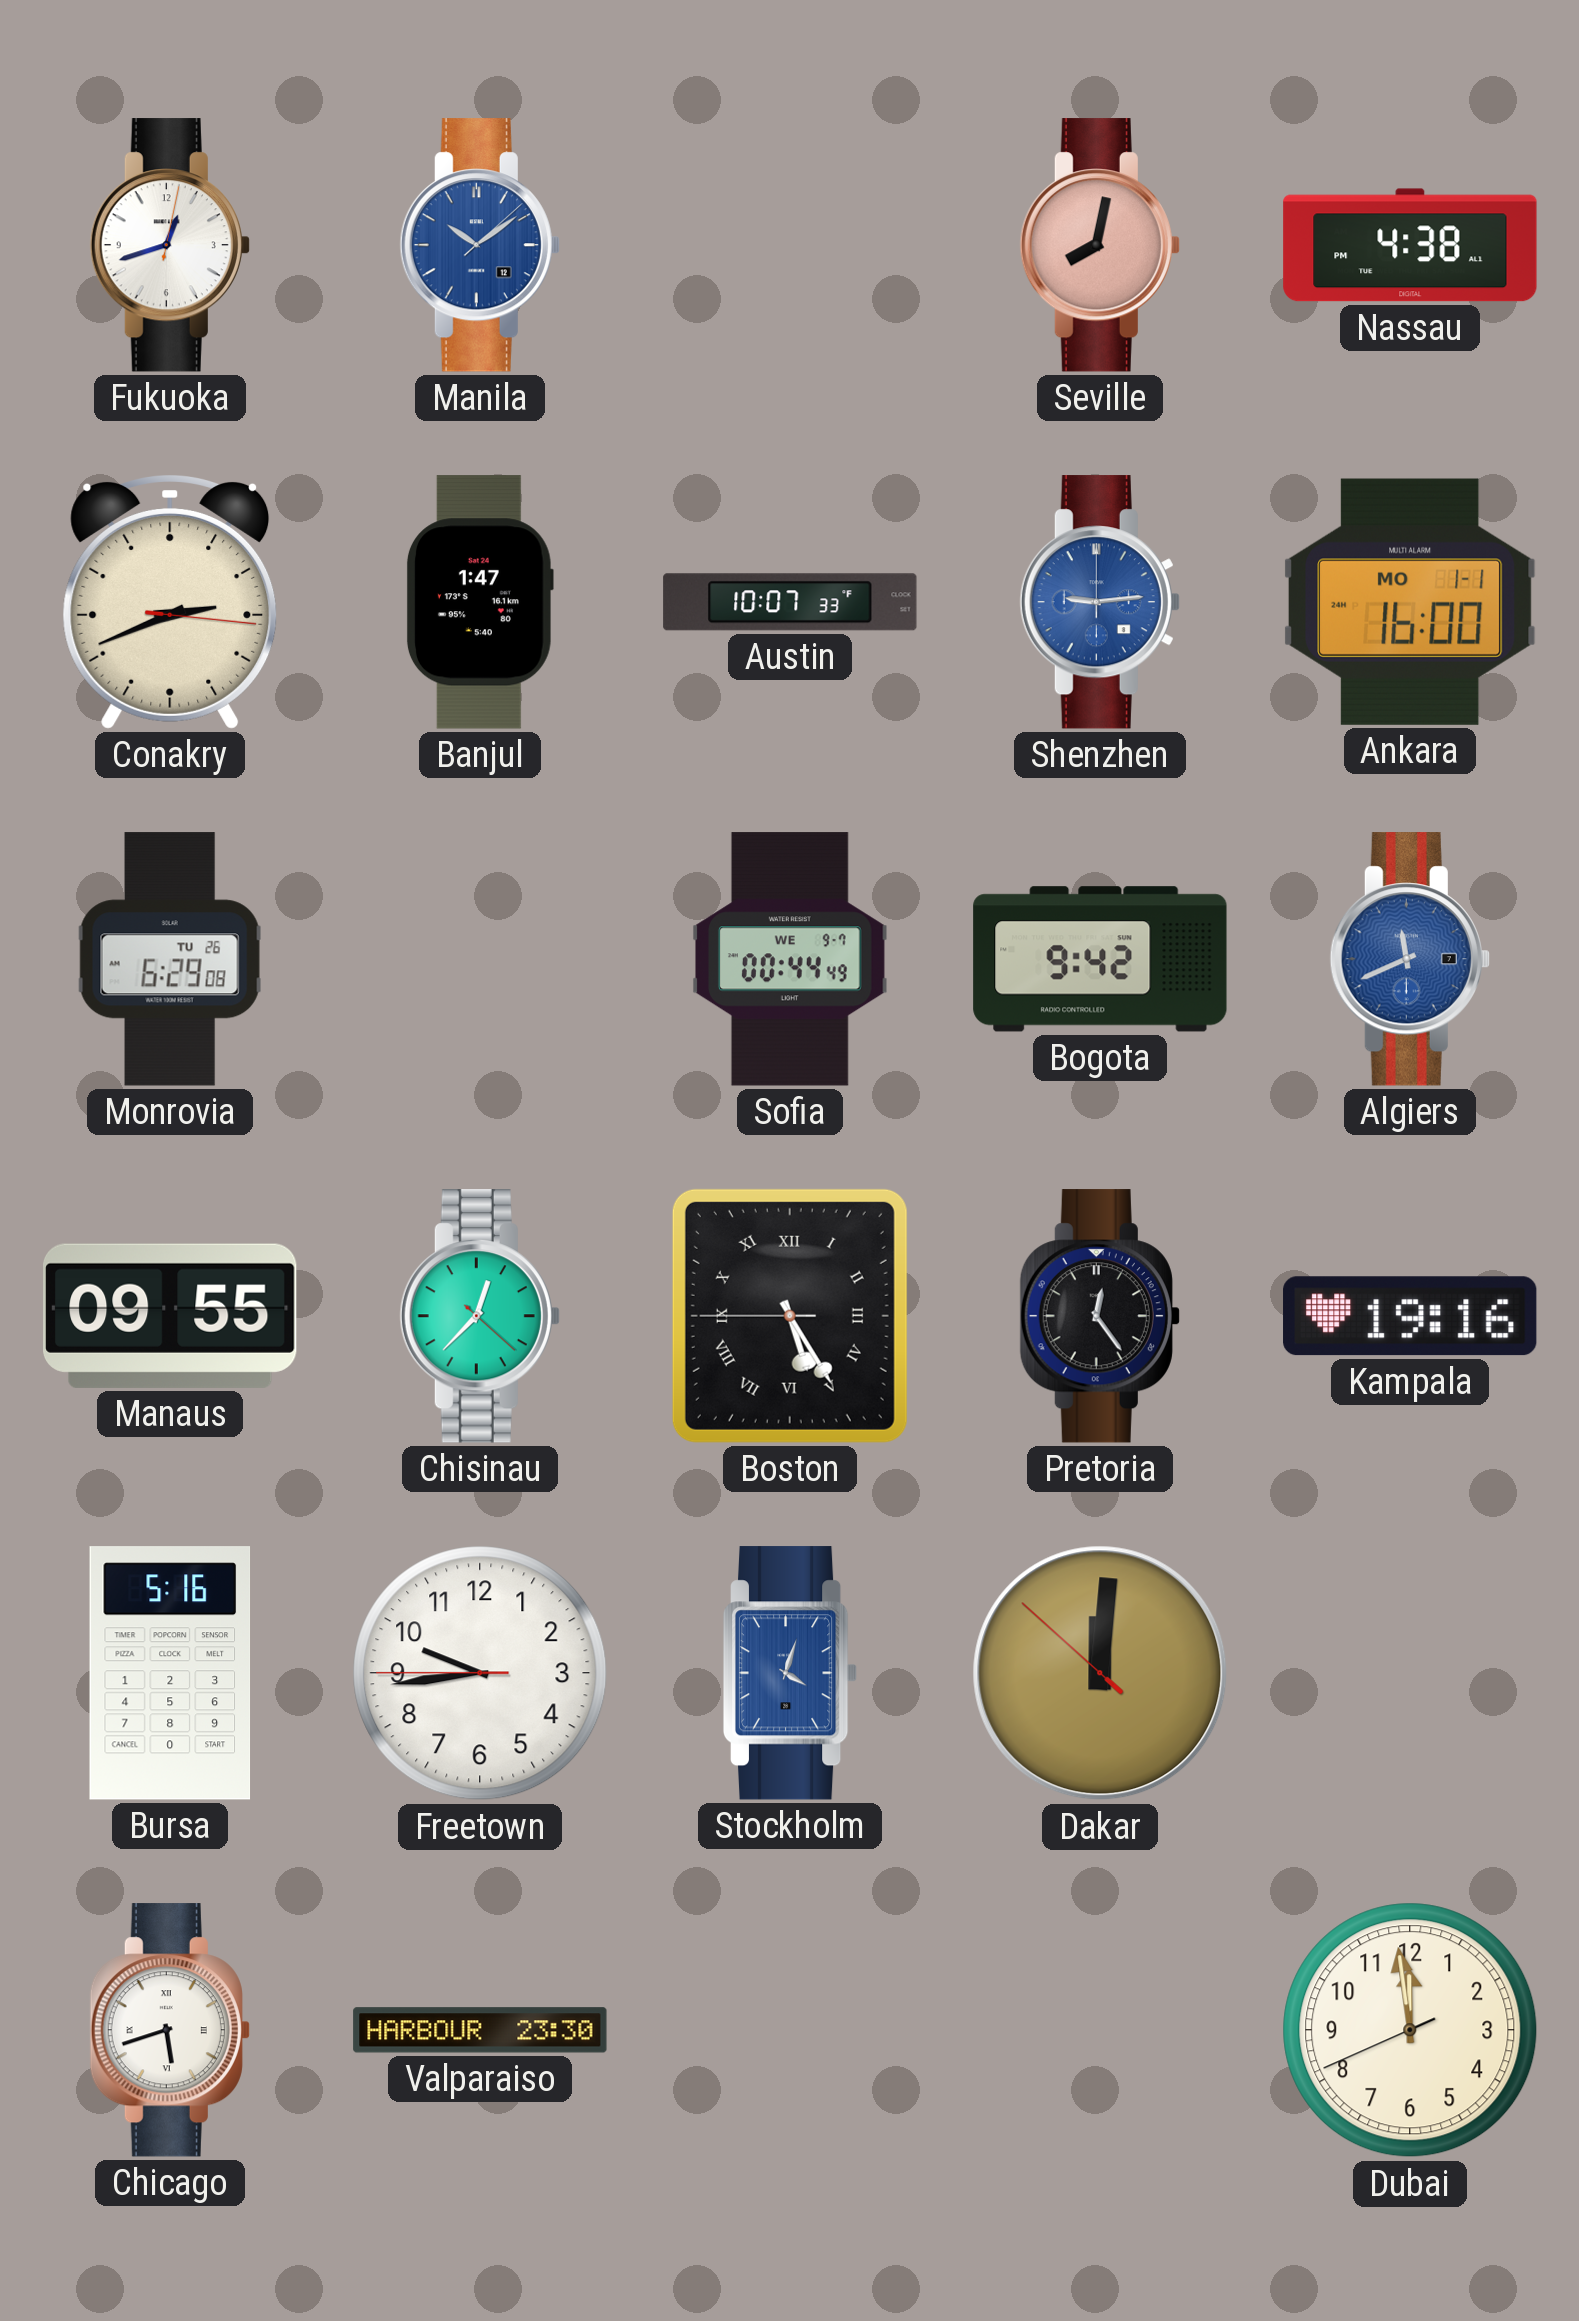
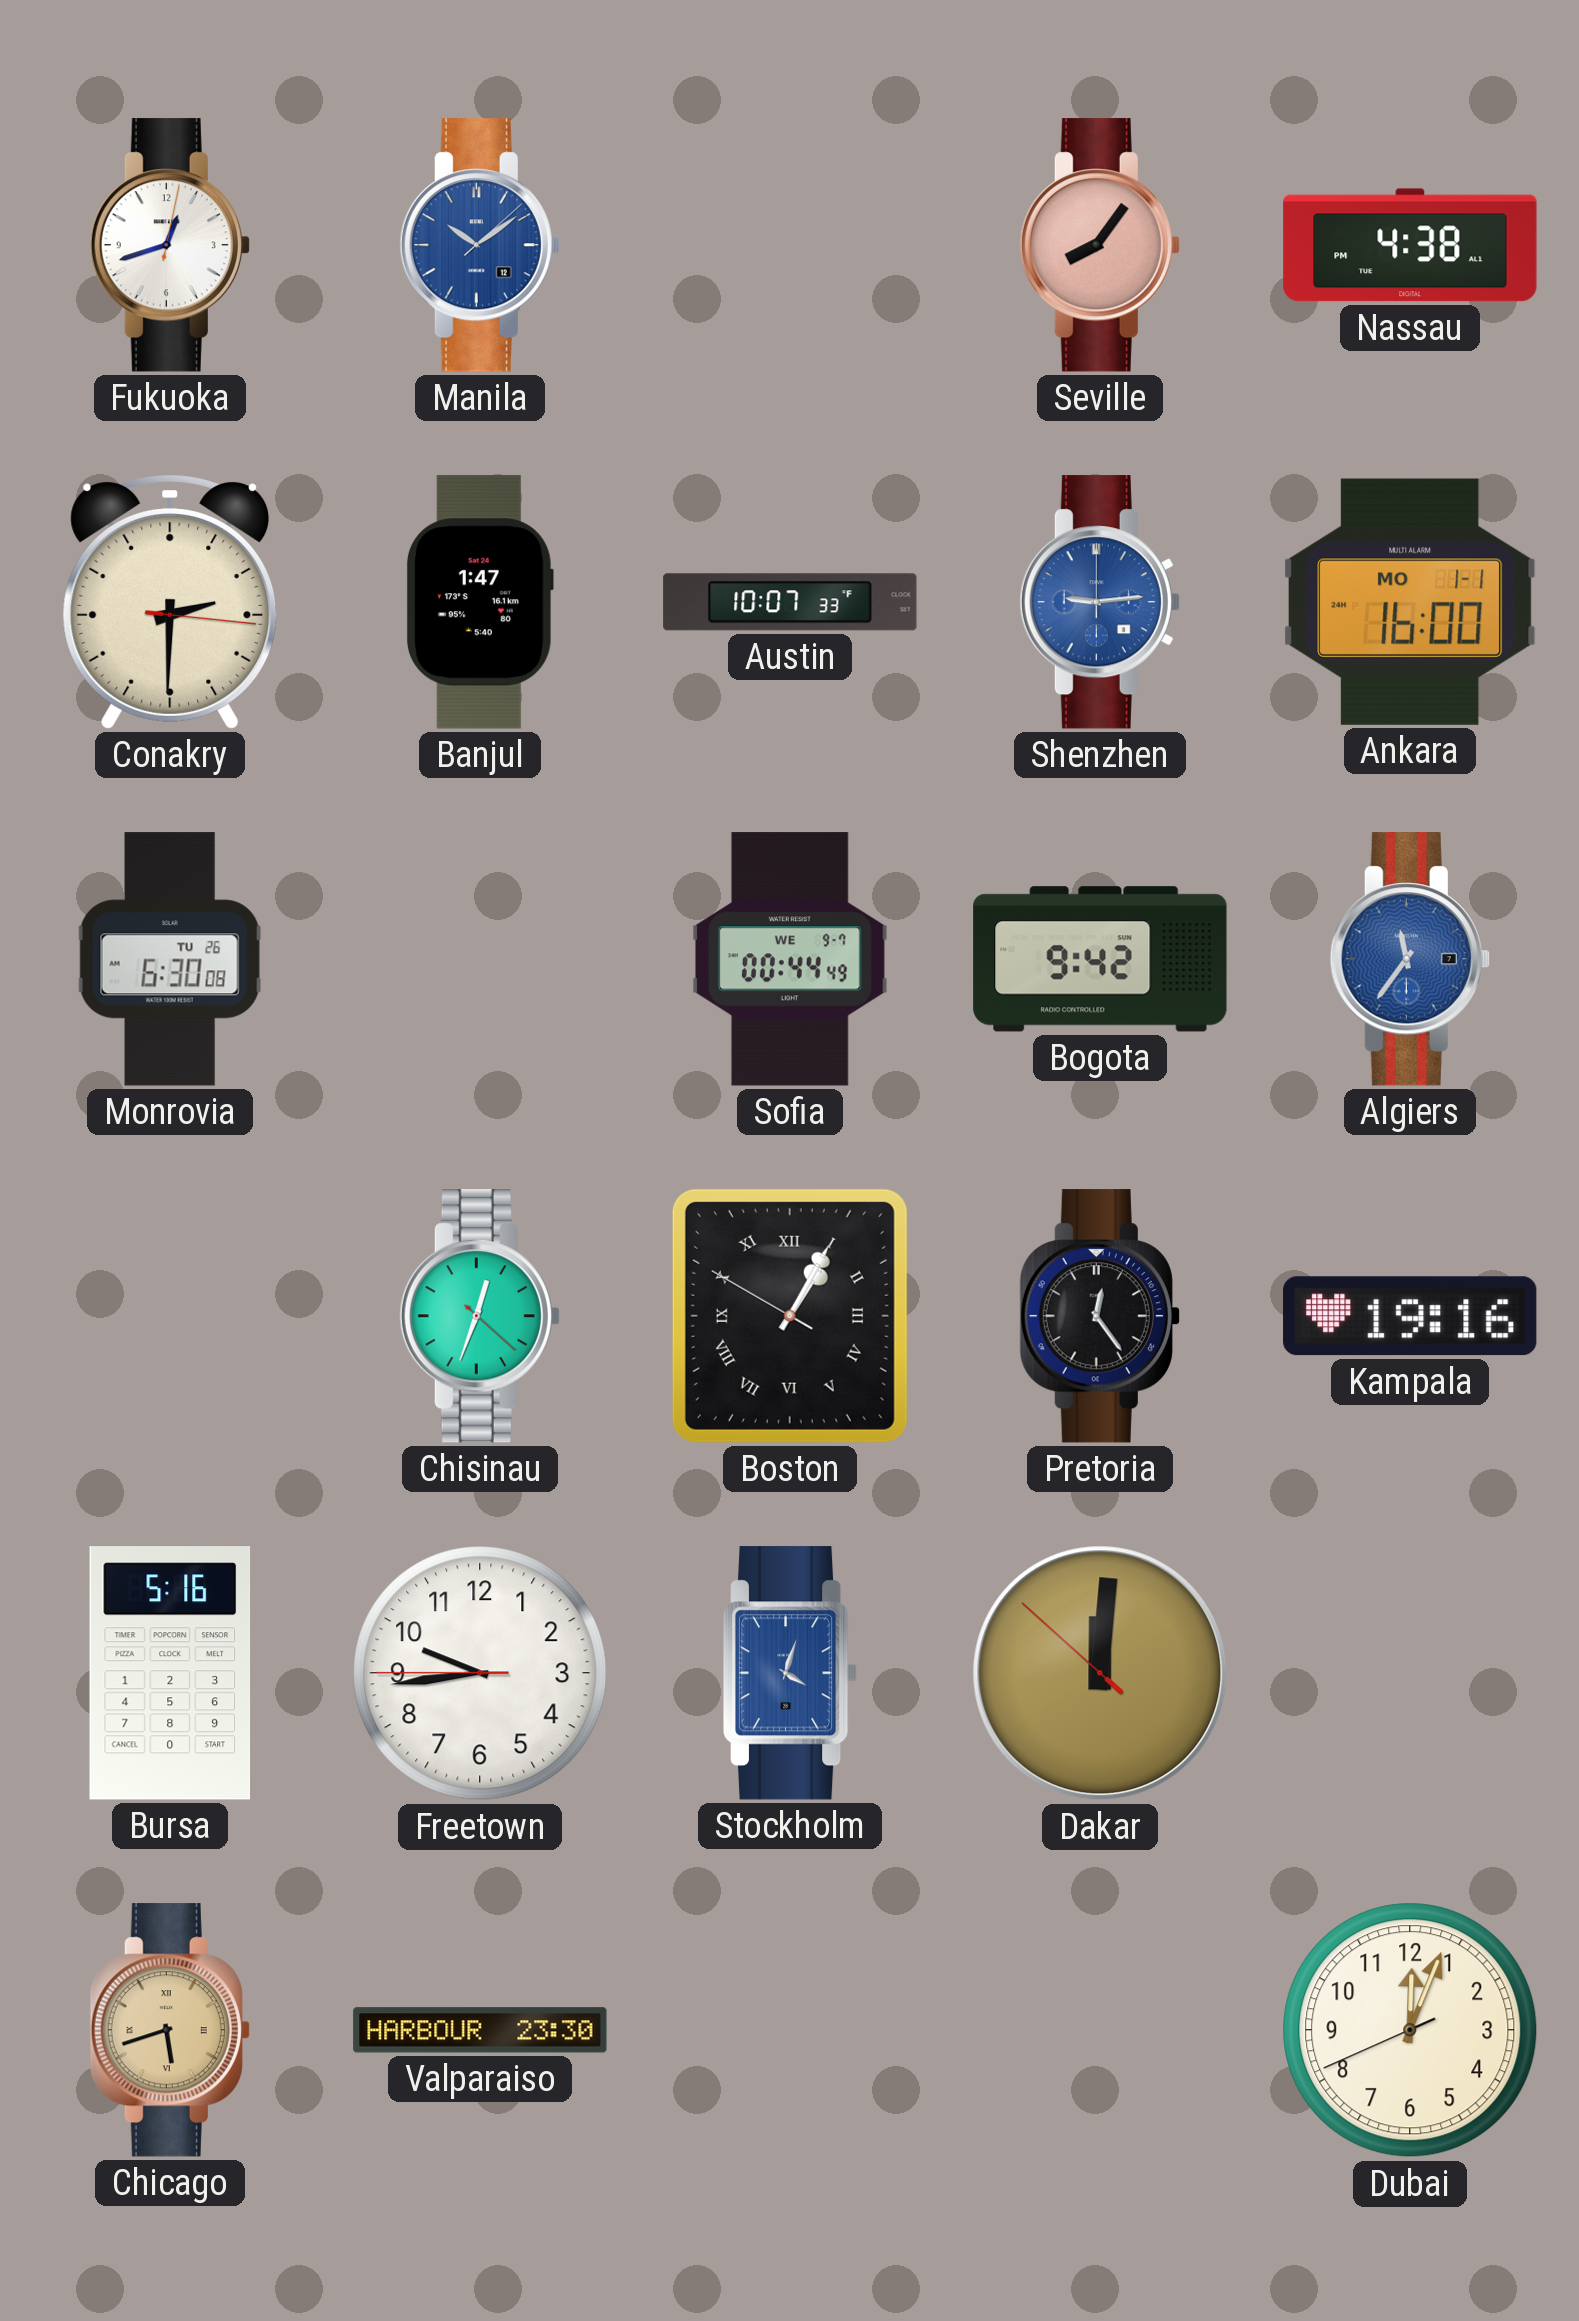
Seville: 8:02 -> 8:06 (1100, 245)
Conakry: 2:41 -> 2:30 (170, 603)
Monrovia: 6:29 -> 6:30 (170, 959)
Algiers: 11:41 -> 11:36 (1410, 959)
Manaus: 09:55 -> none (170, 1316)
Chisinau: 12:37 -> 12:33 (480, 1316)
Boston: 5:24 -> 1:04 (790, 1316)
Chicago dial: white -> champagne (170, 2030)
Dubai: 11:58 -> 12:03 (1410, 2030)
